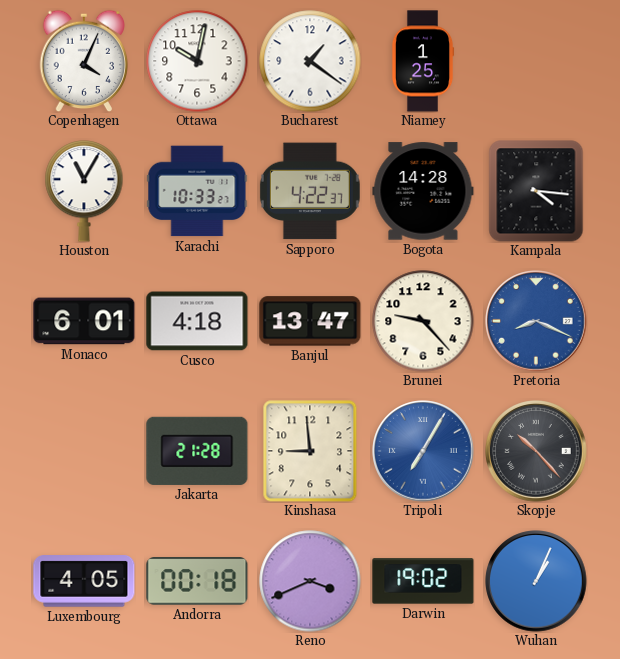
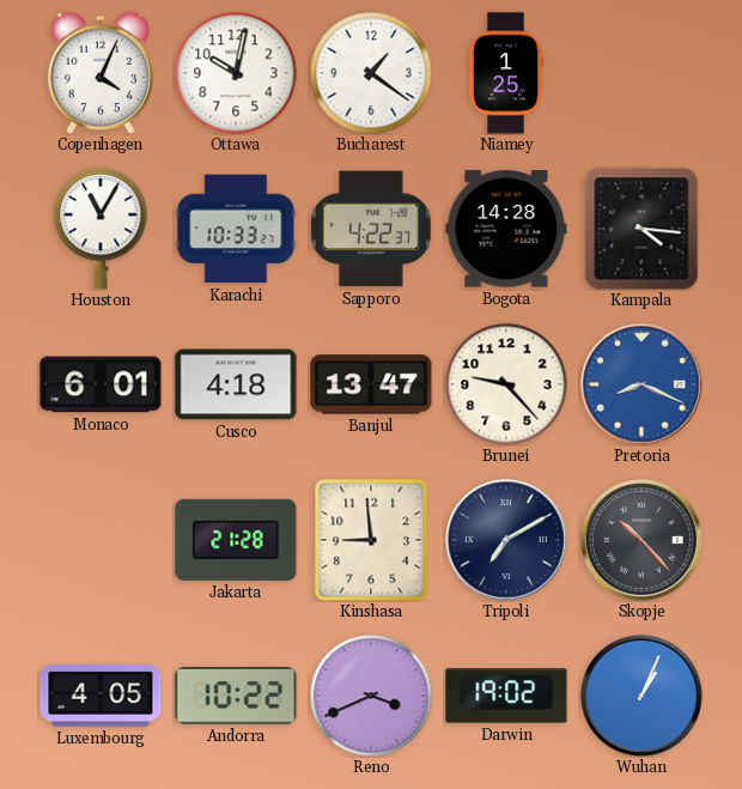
Tripoli: 7:05 -> 7:10 (506, 540)
Tripoli dial: blue -> navy (506, 540)
Andorra: 00:18 -> 10:22 (236, 696)
